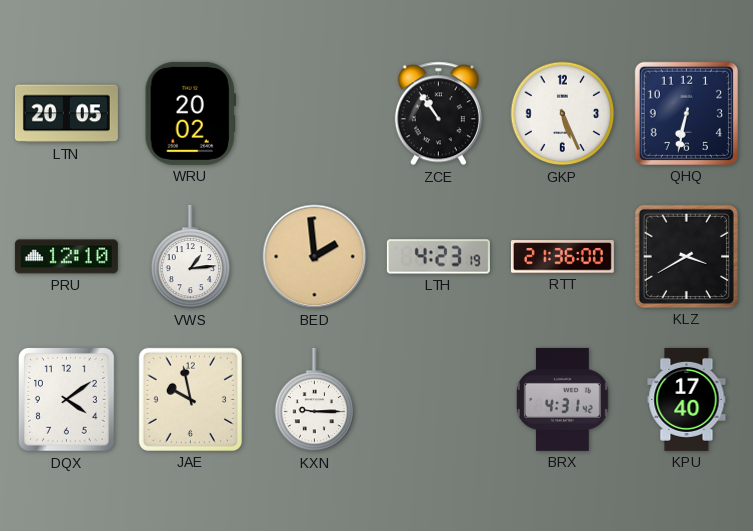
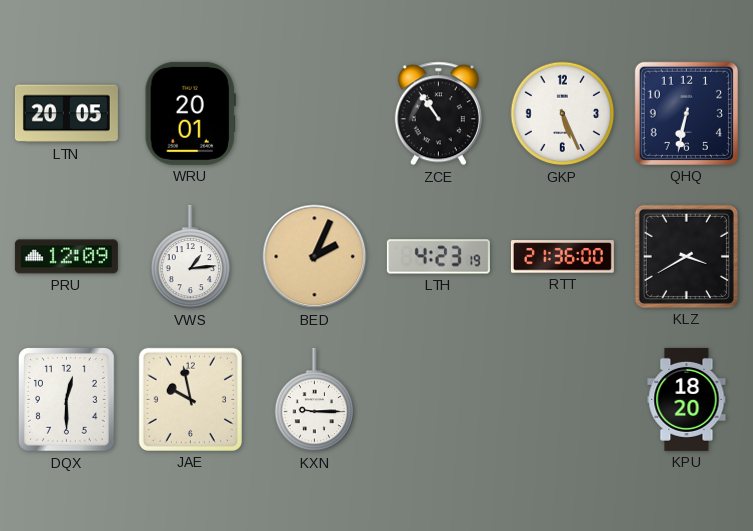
WRU: 20:02 -> 20:01 (190, 113)
PRU: 12:10 -> 12:09 (66, 257)
BED: 1:59 -> 2:04 (315, 257)
DQX: 4:09 -> 12:30 (67, 400)
BRX: 4:31 -> none (562, 399)
KPU: 17:40 -> 18:20 (687, 399)
